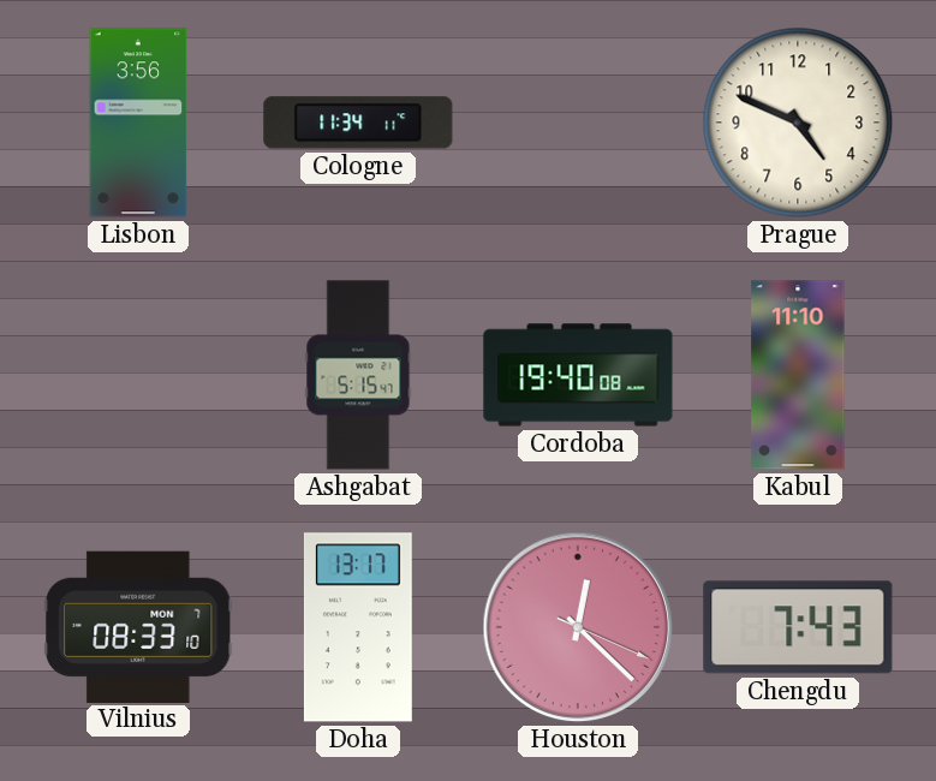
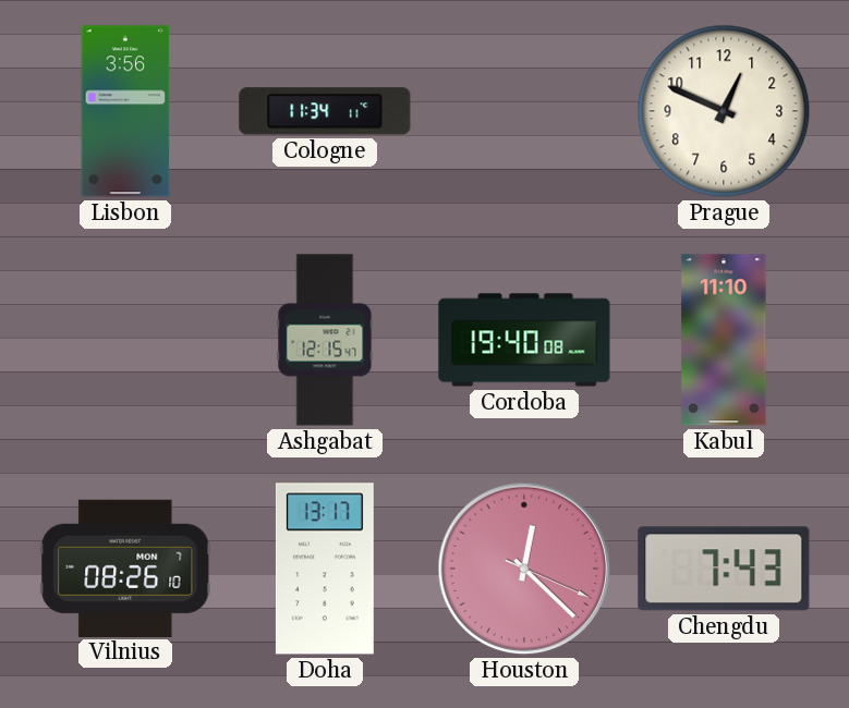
Prague: 4:49 -> 12:49 (724, 111)
Ashgabat: 5:15 -> 12:15 (325, 340)
Vilnius: 08:33 -> 08:26 (126, 567)
